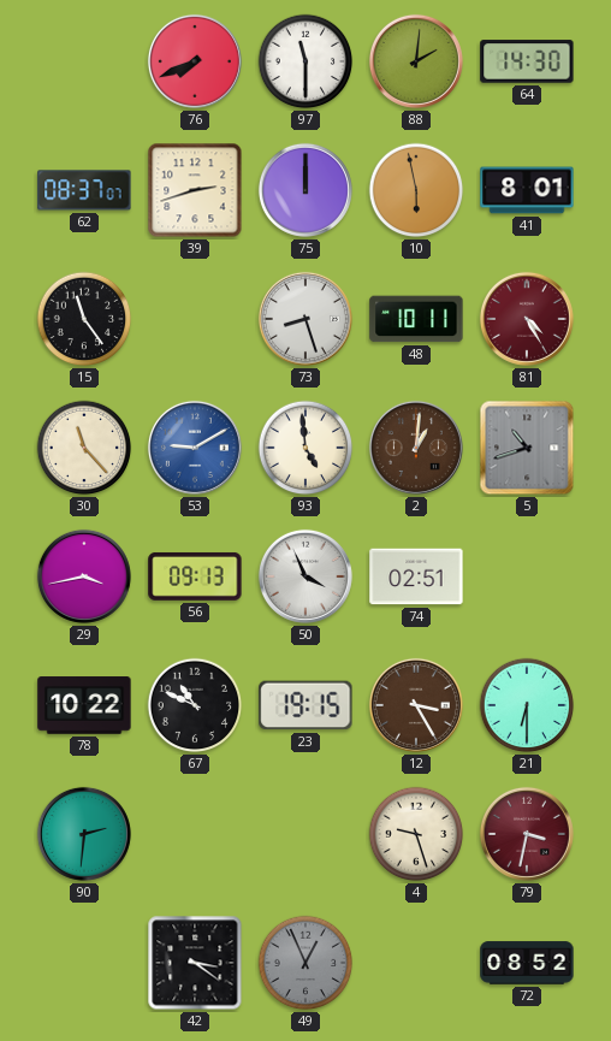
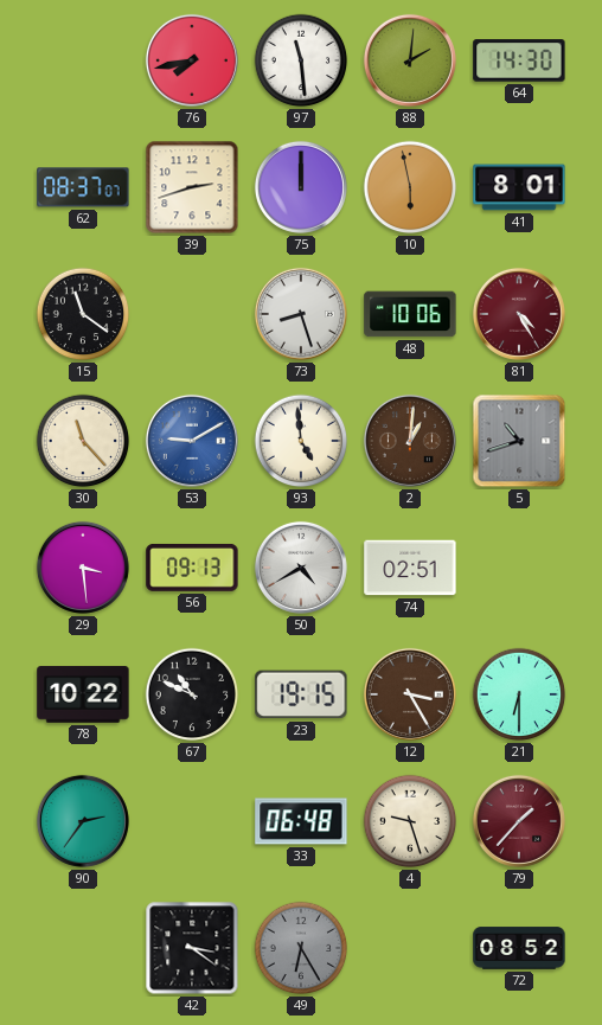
76: 7:41 -> 7:43 (192, 60)
97: 11:30 -> 11:29 (301, 60)
15: 11:24 -> 11:21 (83, 314)
48: 10:11 -> 10:06 (410, 314)
29: 3:43 -> 3:29 (83, 568)
50: 3:56 -> 4:40 (301, 568)
90: 2:31 -> 2:36 (83, 821)
33: none -> 06:48 (301, 821)
79: 3:32 -> 1:37 (519, 821)
49: 12:56 -> 6:25 (301, 948)
